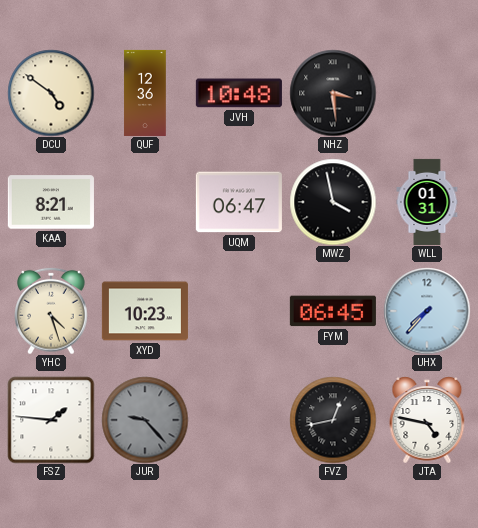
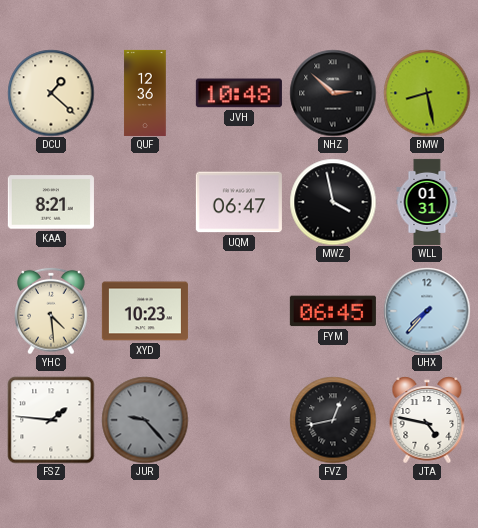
DCU: 4:51 -> 1:22 (51, 93)
NHZ: 3:29 -> 2:52 (333, 93)
BMW: none -> 8:28 (427, 93)
YHC: 4:27 -> 4:29 (51, 311)
